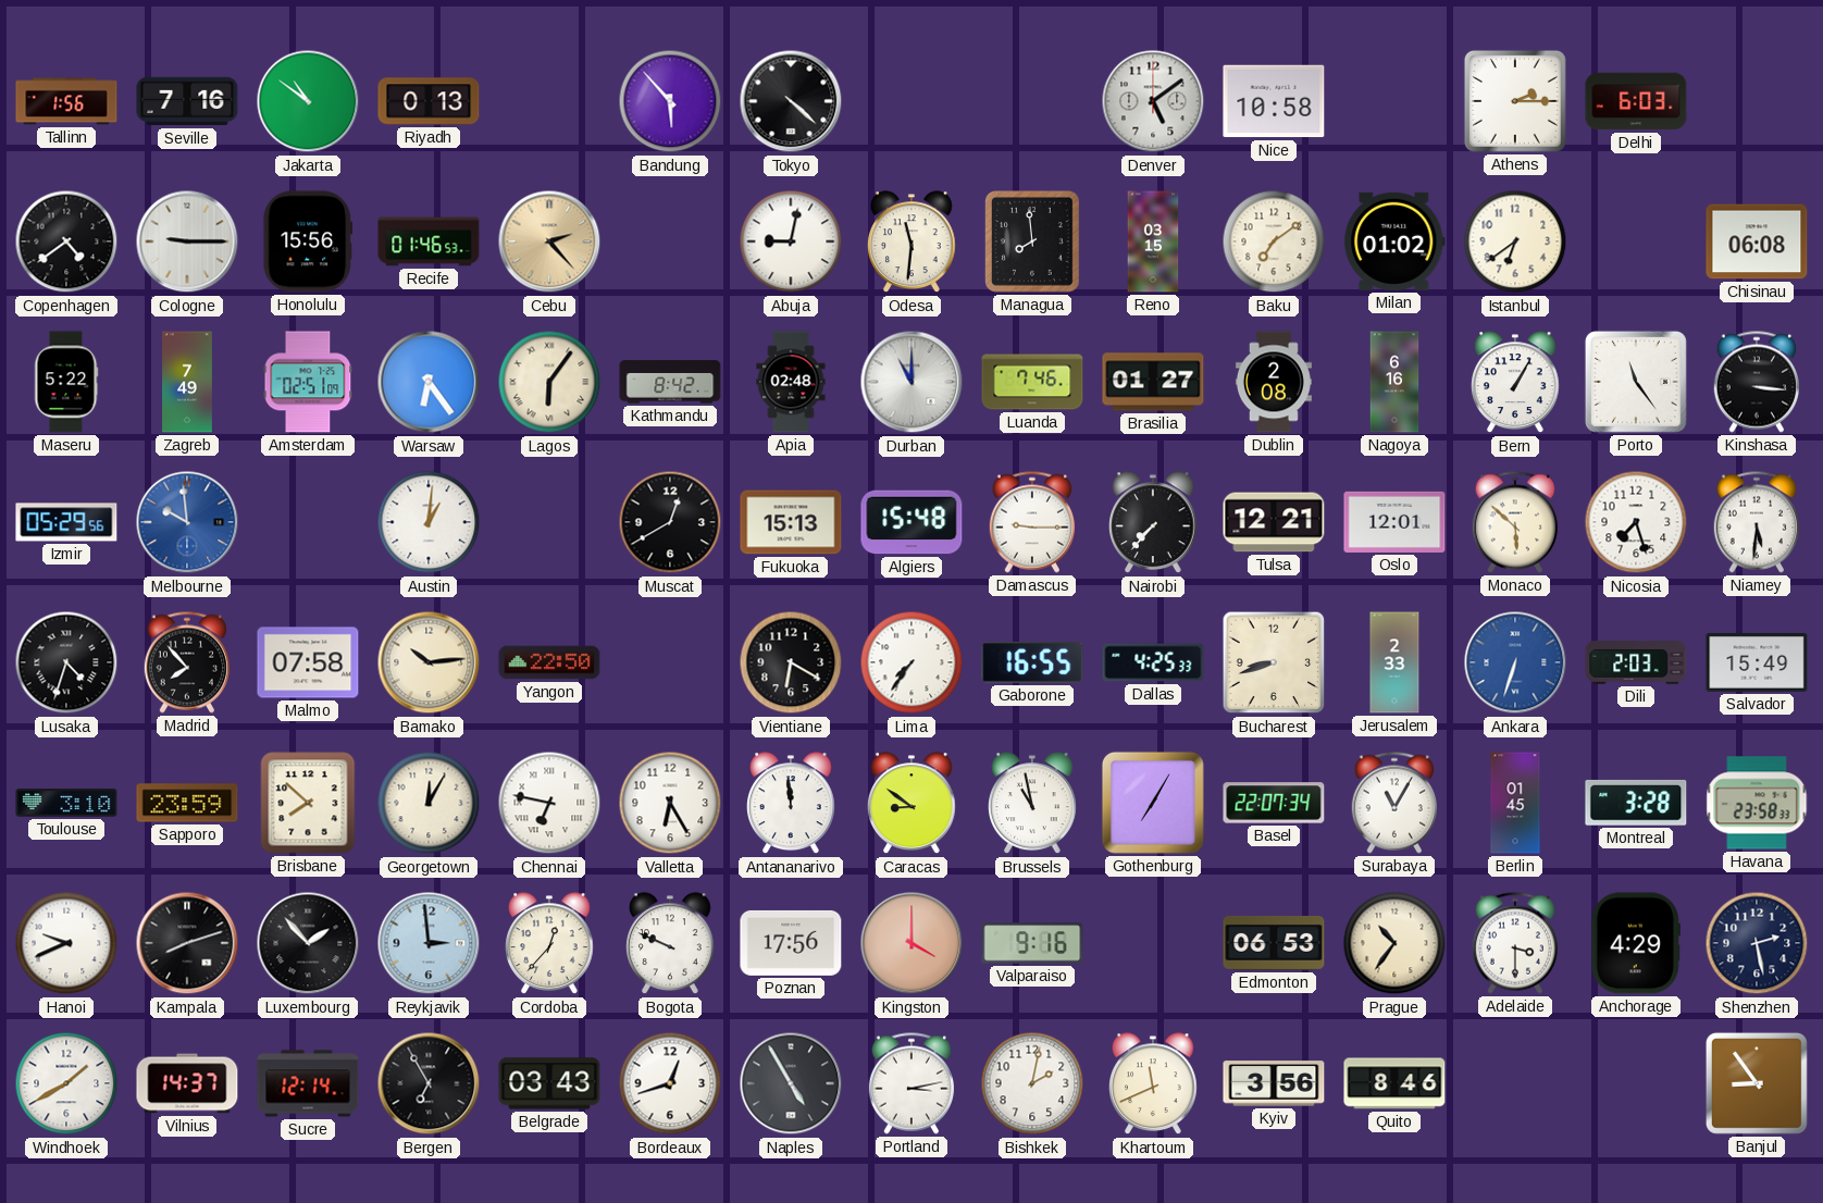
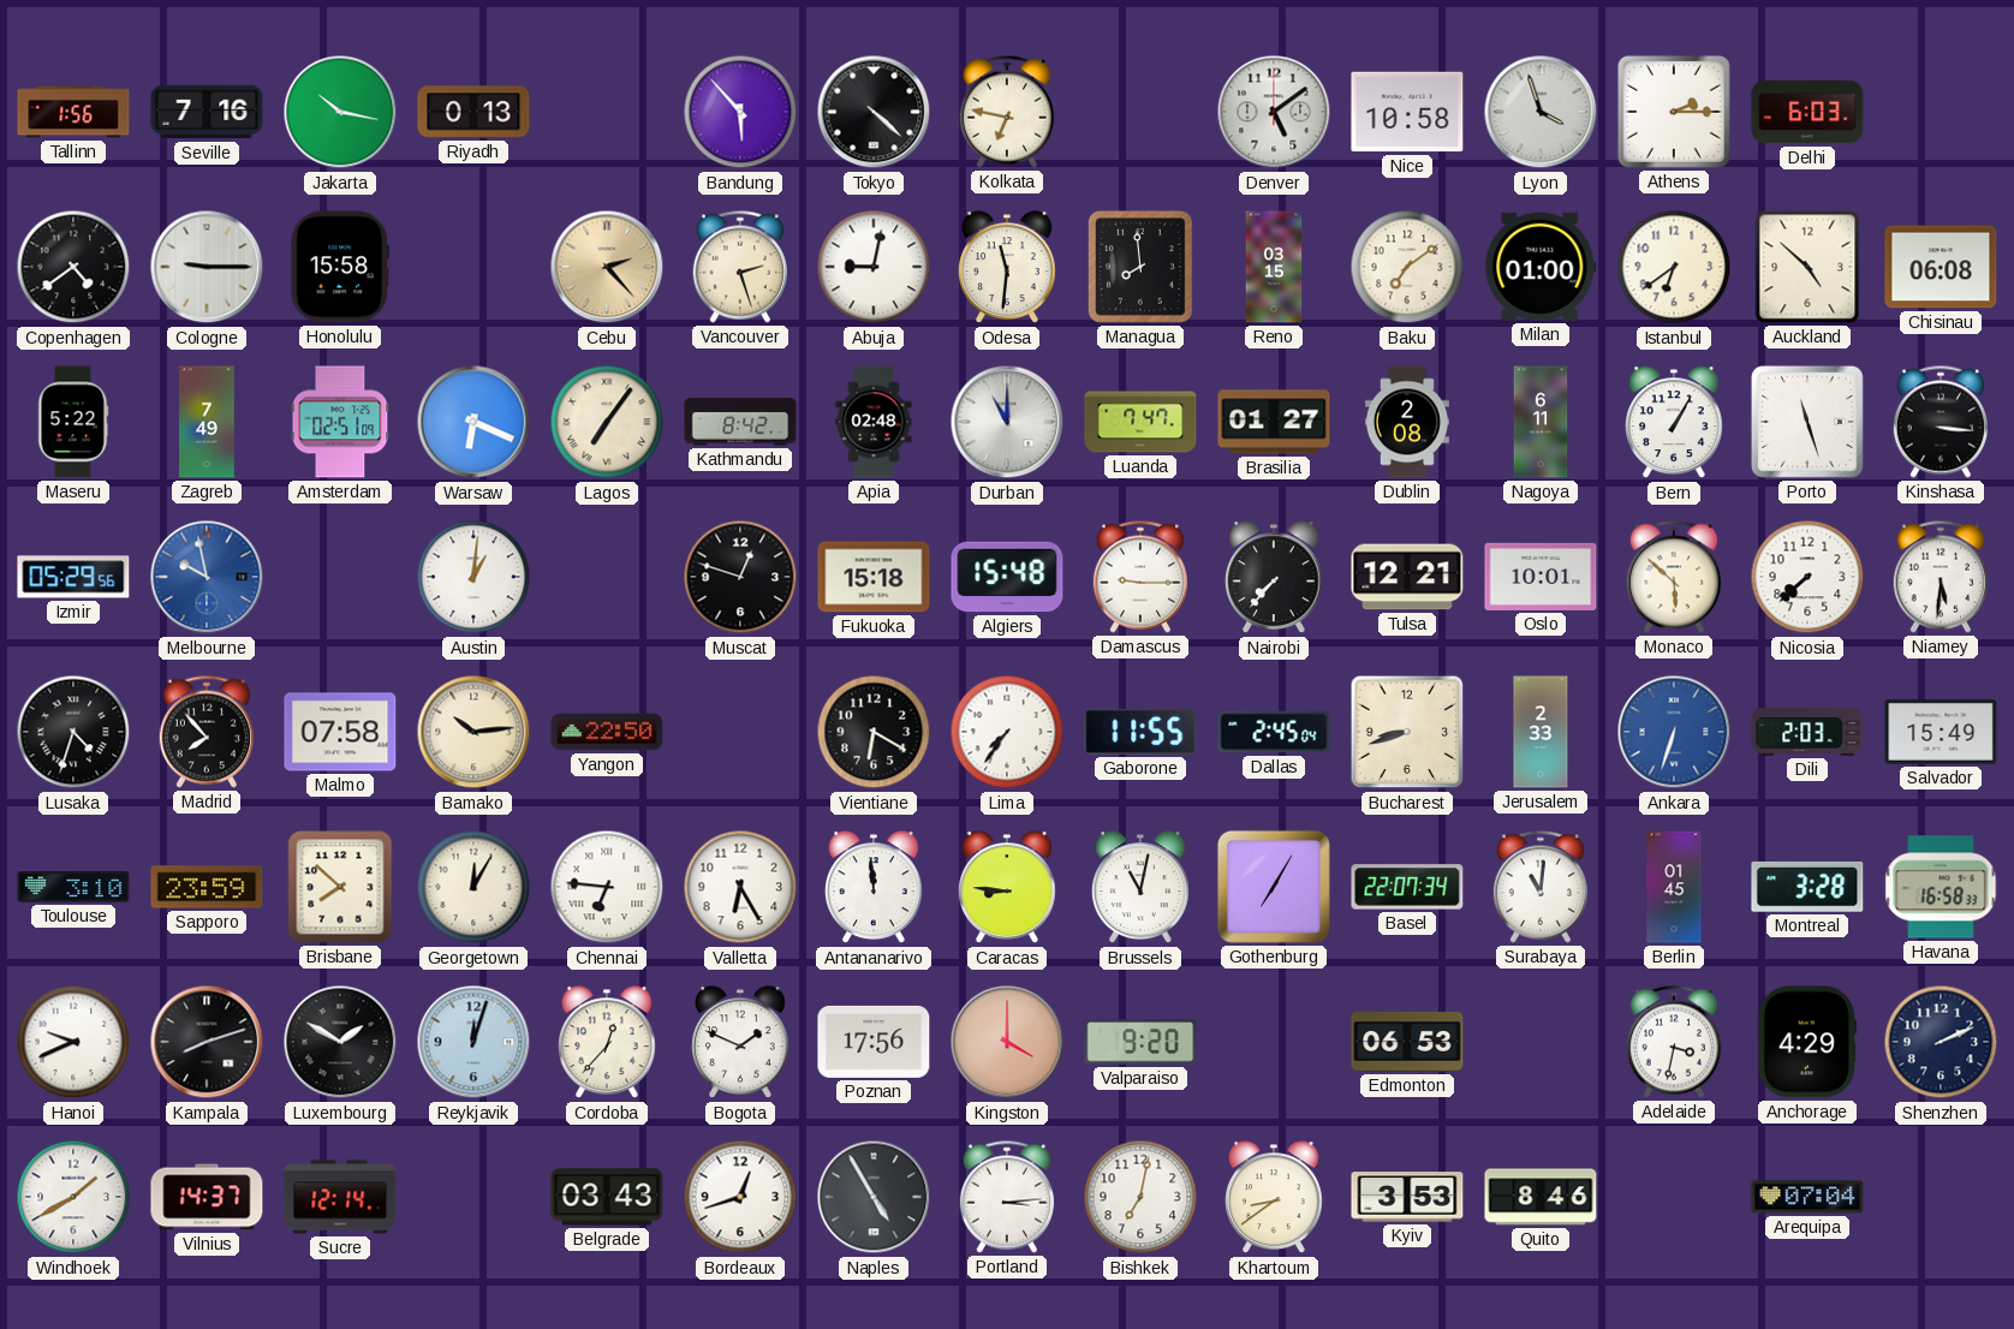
Jakarta: 10:51 -> 10:17 (340, 112)
Kolkata: none -> 6:47 (1007, 112)
Lyon: none -> 3:57 (1541, 112)
Honolulu: 15:56 -> 15:58 (340, 267)
Recife: 01:46 -> none (429, 241)
Vancouver: none -> 2:27 (740, 267)
Milan: 01:02 -> 01:00 (1541, 267)
Auckland: none -> 4:52 (1807, 267)
Warsaw: 6:24 -> 6:19 (473, 422)
Lagos: 6:06 -> 7:06 (607, 422)
Luanda: 7:46 -> 7:47 (1140, 422)
Nagoya: 6:16 -> 6:11 (1541, 422)
Porto: 11:24 -> 11:27 (1807, 422)
Melbourne: 9:59 -> 9:58 (207, 577)
Muscat: 12:40 -> 12:48 (740, 577)
Fukuoka: 15:13 -> 15:18 (874, 577)
Oslo: 12:01 -> 10:01 (1541, 577)
Nicosia: 7:27 -> 7:38 (1807, 577)
Gaborone: 16:55 -> 11:55 (1140, 733)
Dallas: 4:25 -> 2:45 (1274, 732)
Chennai: 6:47 -> 6:46 (607, 887)
Caracas: 8:51 -> 8:46 (1008, 888)
Brussels: 10:58 -> 11:02 (1142, 888)
Surabaya: 11:05 -> 11:01 (1541, 887)
Havana: 23:58 -> 16:58 (1941, 887)
Luxembourg: 1:53 -> 1:50 (340, 1042)
Reykjavik: 2:59 -> 12:03 (473, 1042)
Bogota: 9:49 -> 1:49 (741, 1043)
Valparaiso: 9:16 -> 9:20 (1140, 1042)
Prague: 10:36 -> none (1394, 943)
Adelaide: 3:30 -> 3:32 (1674, 1042)
Shenzhen: 2:28 -> 2:11 (1941, 1042)
Bergen: 6:55 -> none (429, 1083)
Portland: 3:13 -> 3:14 (1007, 1197)
Bishkek: 2:02 -> 7:02 (1140, 1197)
Khartoum: 11:41 -> 8:39 (1275, 1198)
Kyiv: 3:56 -> 3:53 (1407, 1197)
Arequipa: none -> 07:04 (1807, 1197)
Banjul: 8:54 -> none (1757, 1083)
